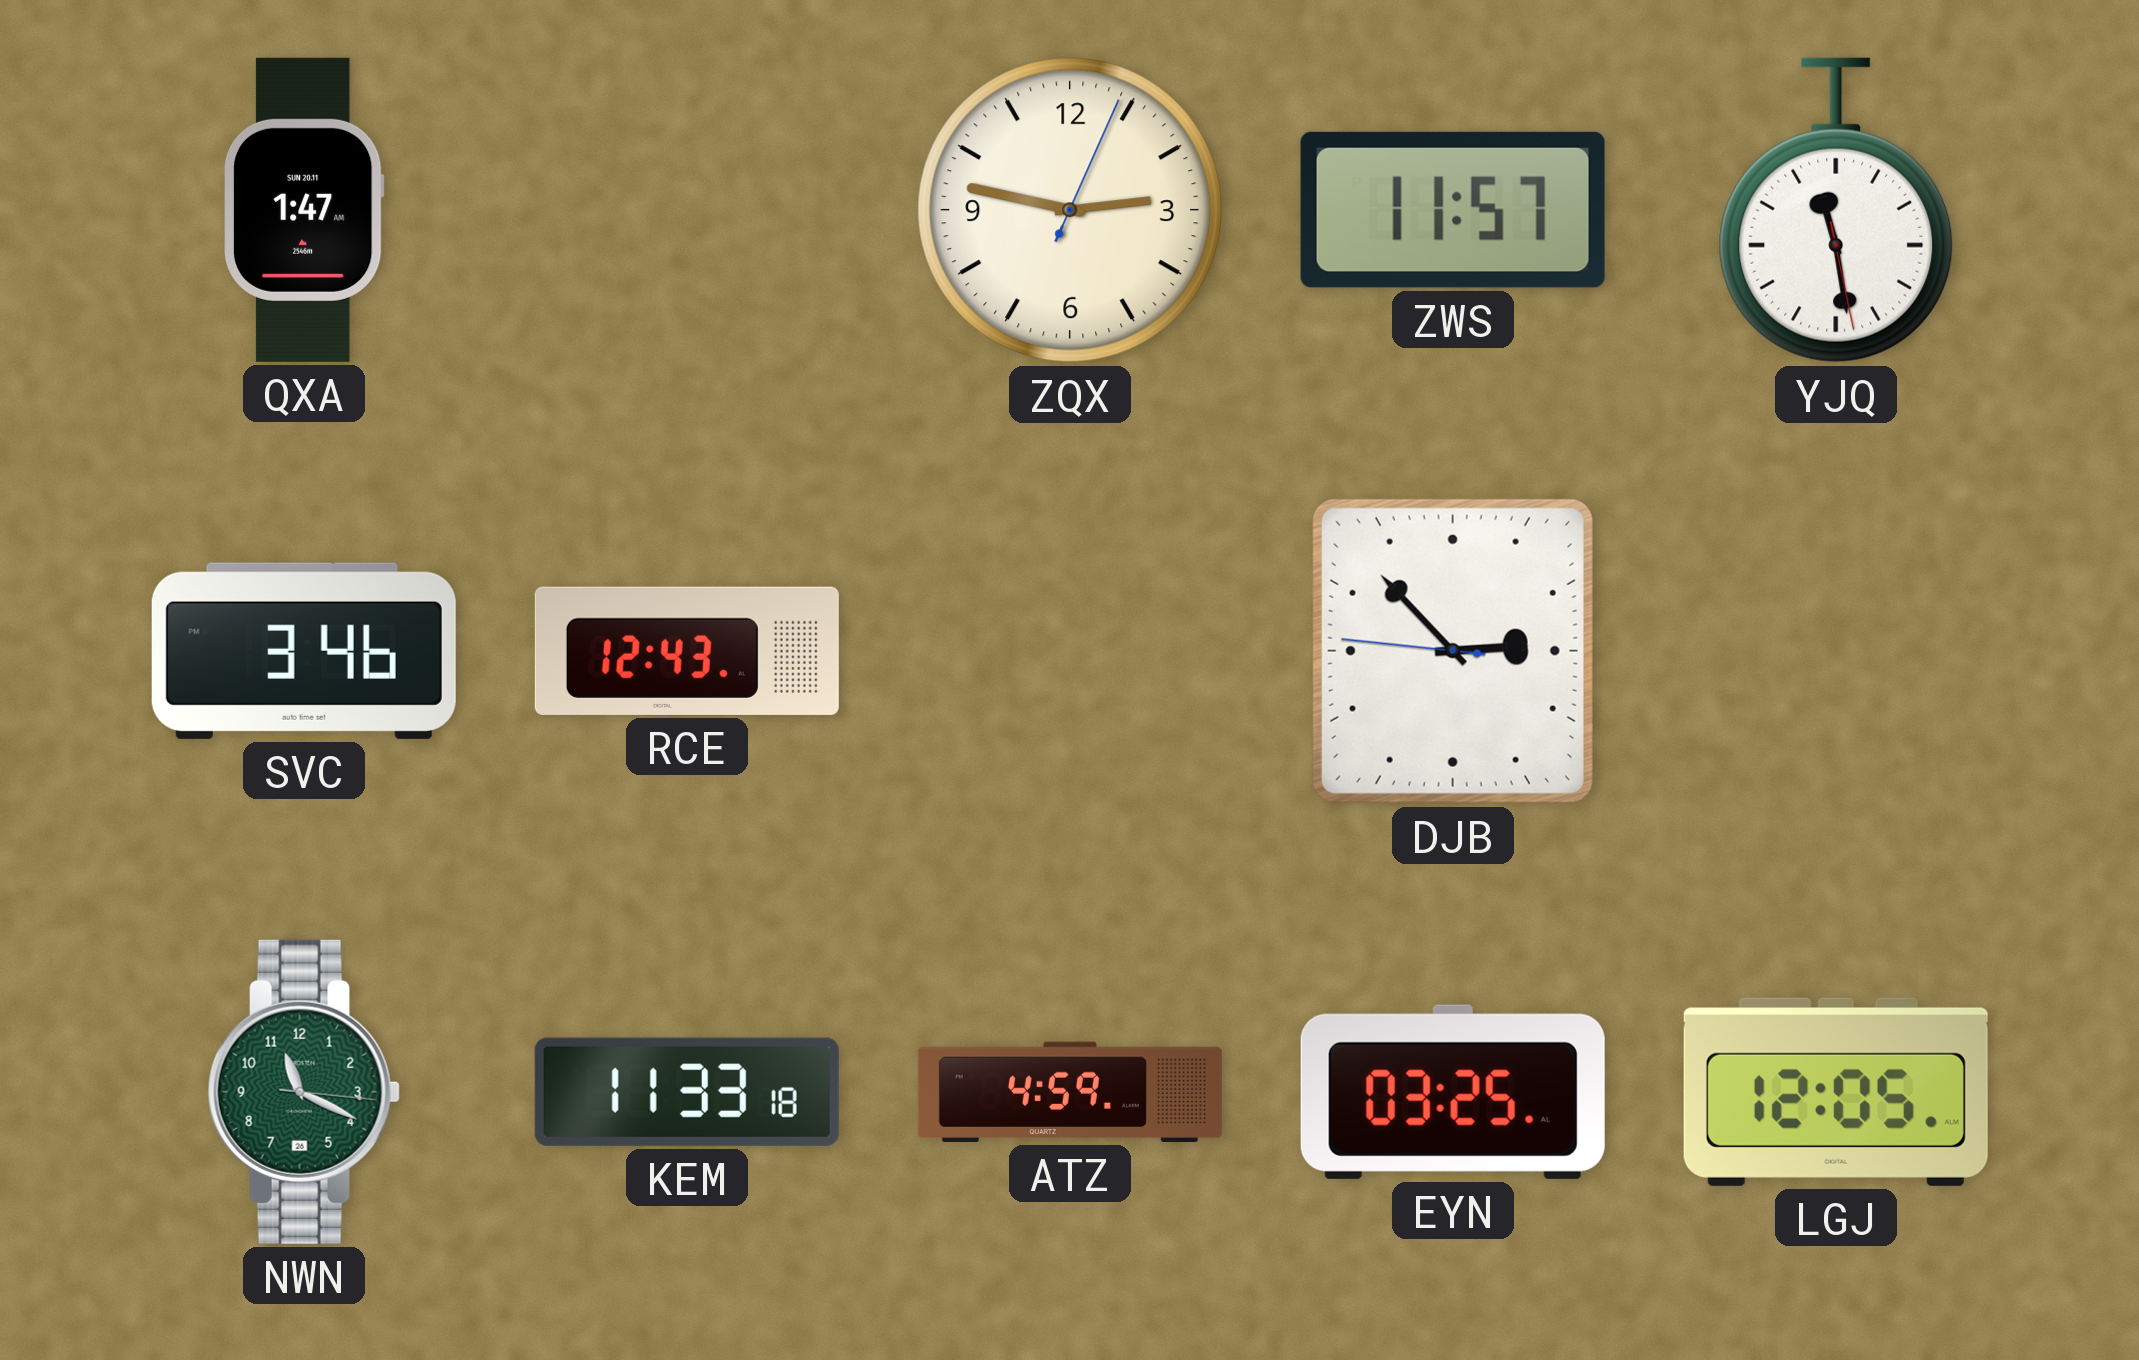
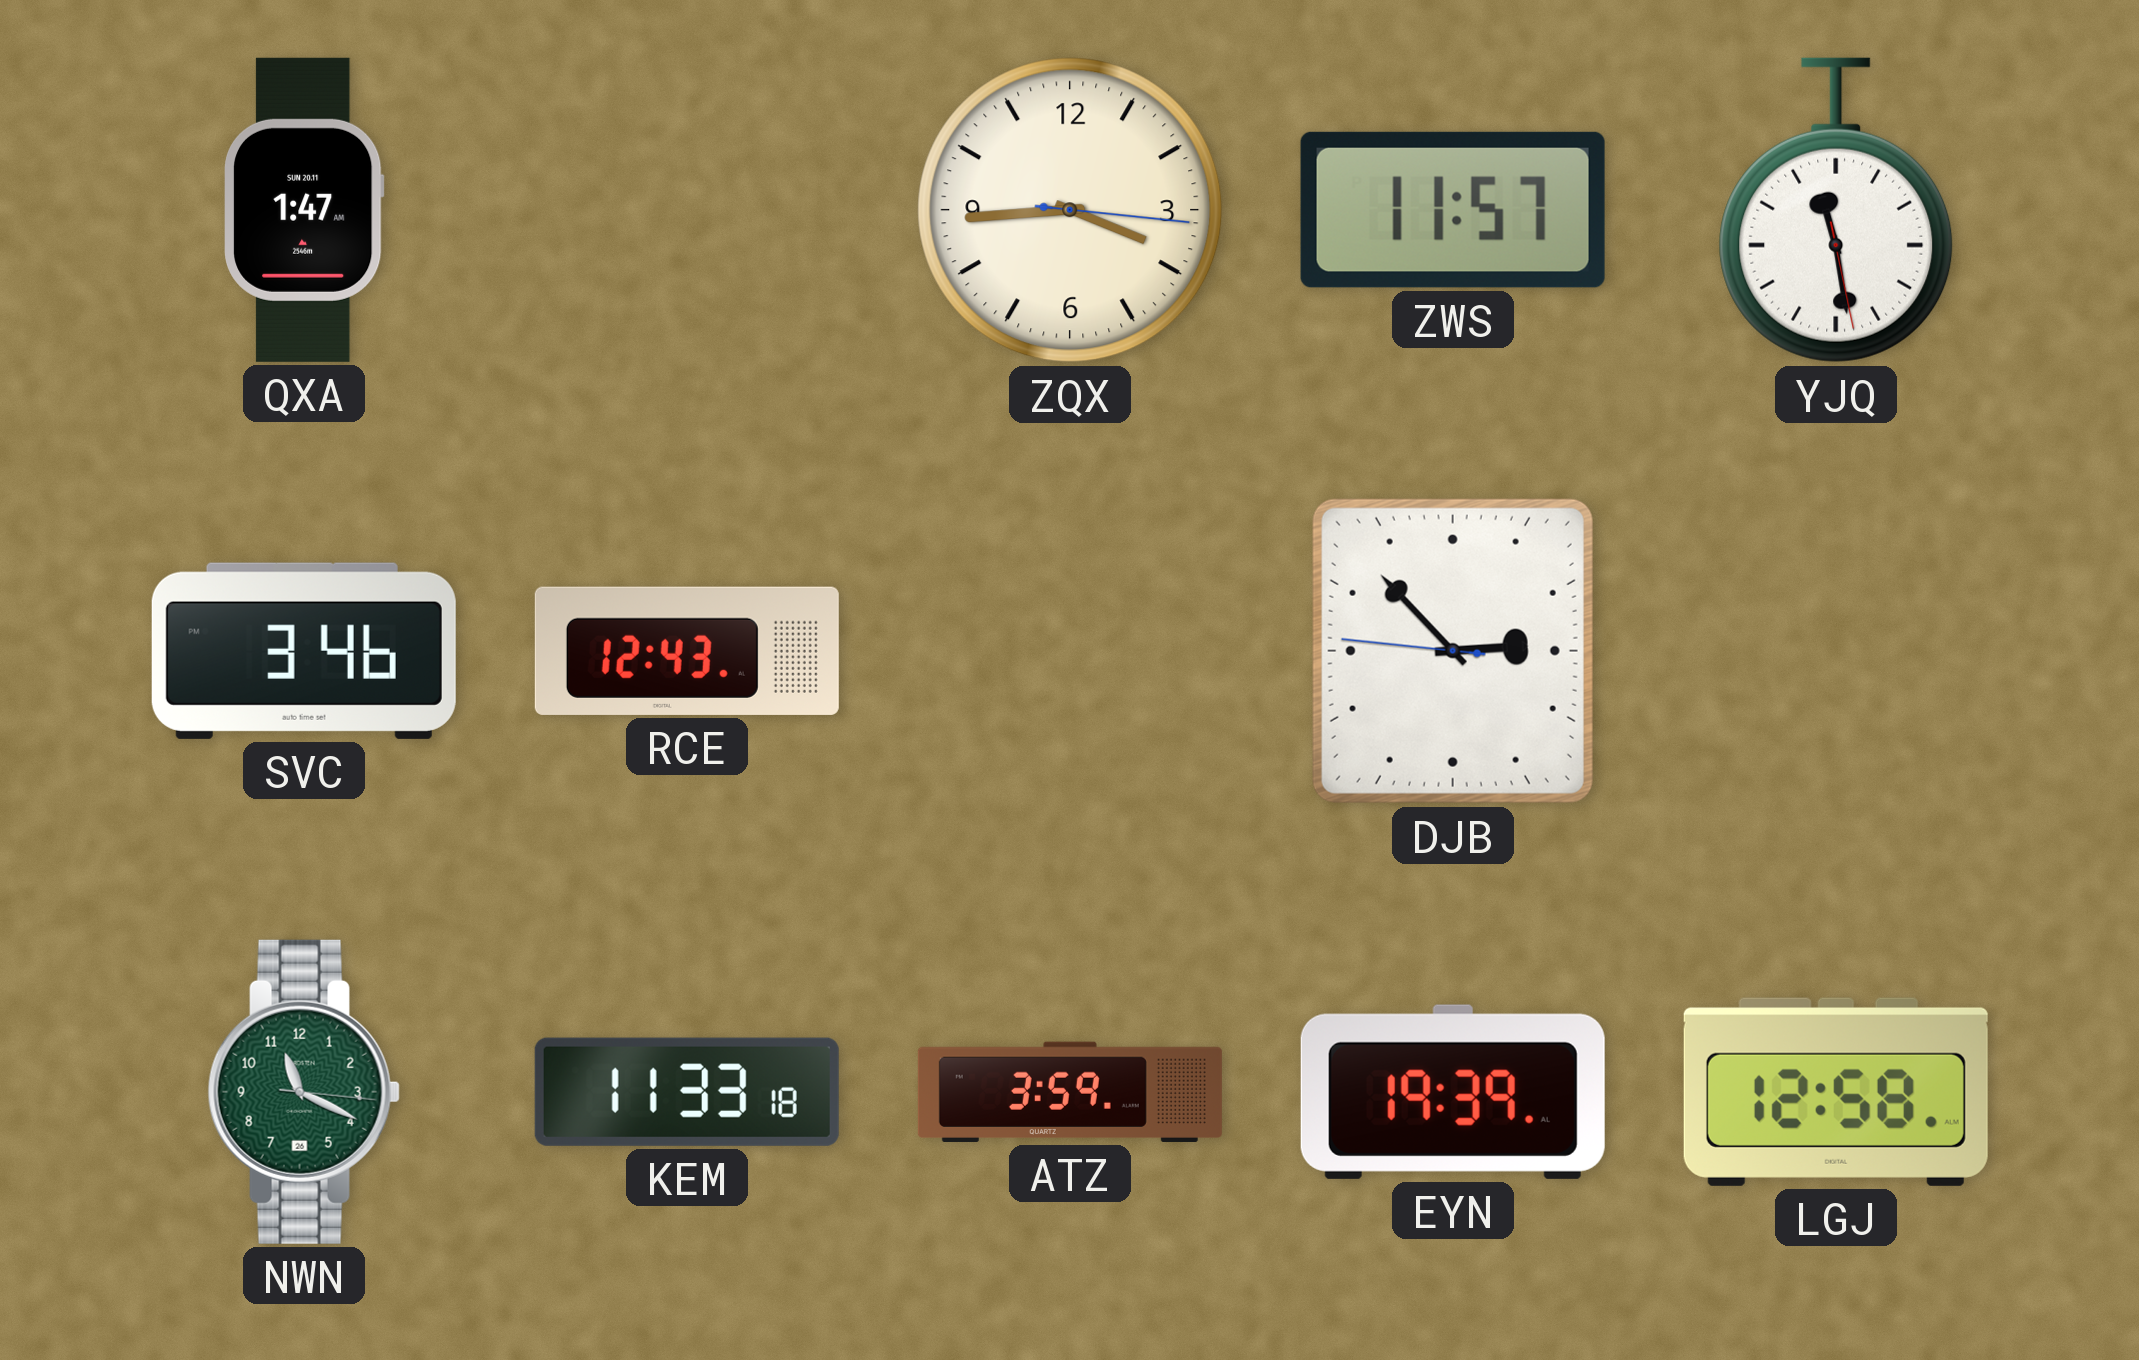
ZQX: 2:47 -> 3:44 (1070, 210)
ATZ: 4:59 -> 3:59 (1070, 1092)
EYN: 03:25 -> 19:39 (1453, 1092)
LGJ: 12:05 -> 12:58 (1836, 1092)
